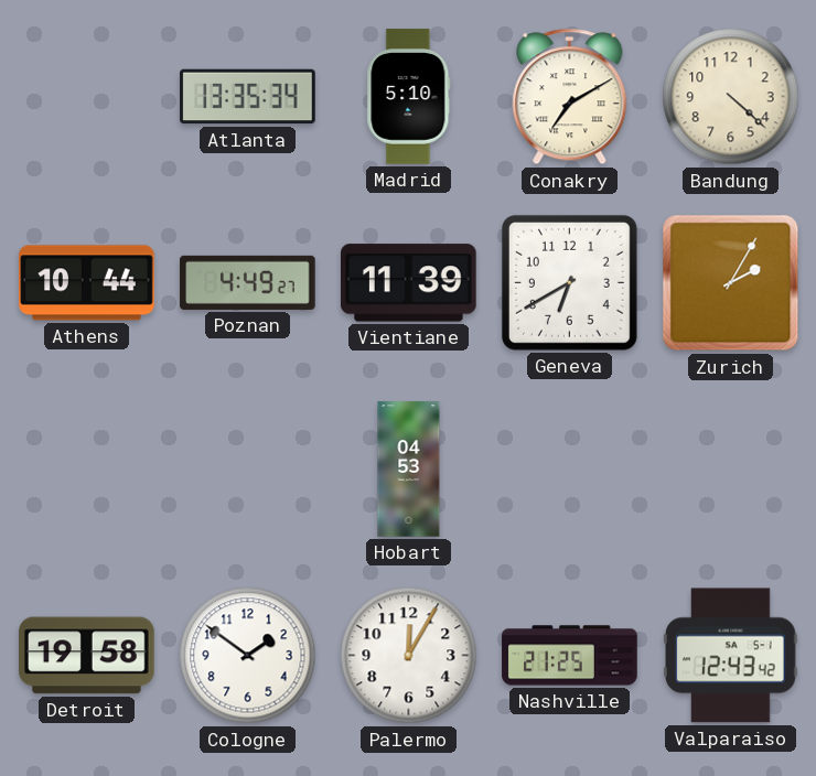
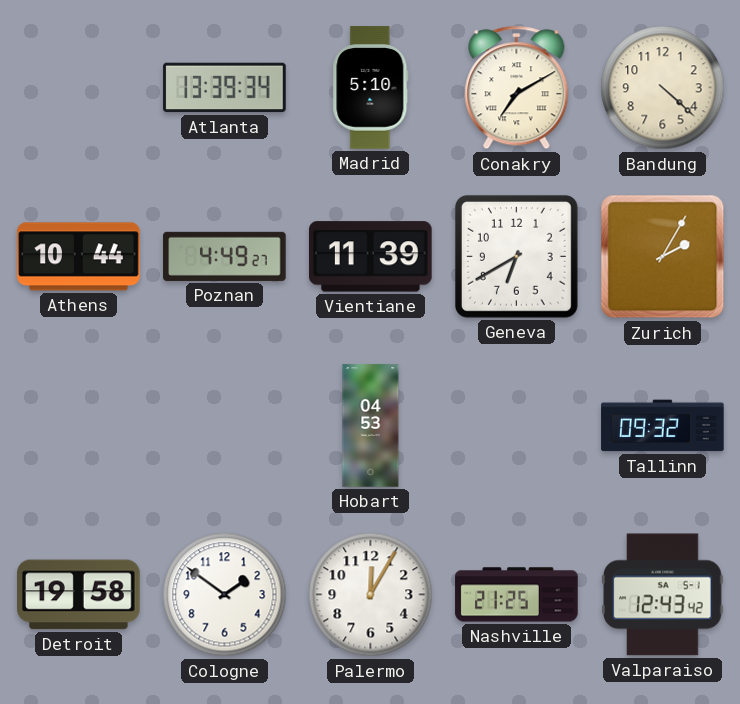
Atlanta: 13:35 -> 13:39 (225, 88)
Tallinn: none -> 09:32 (663, 426)
